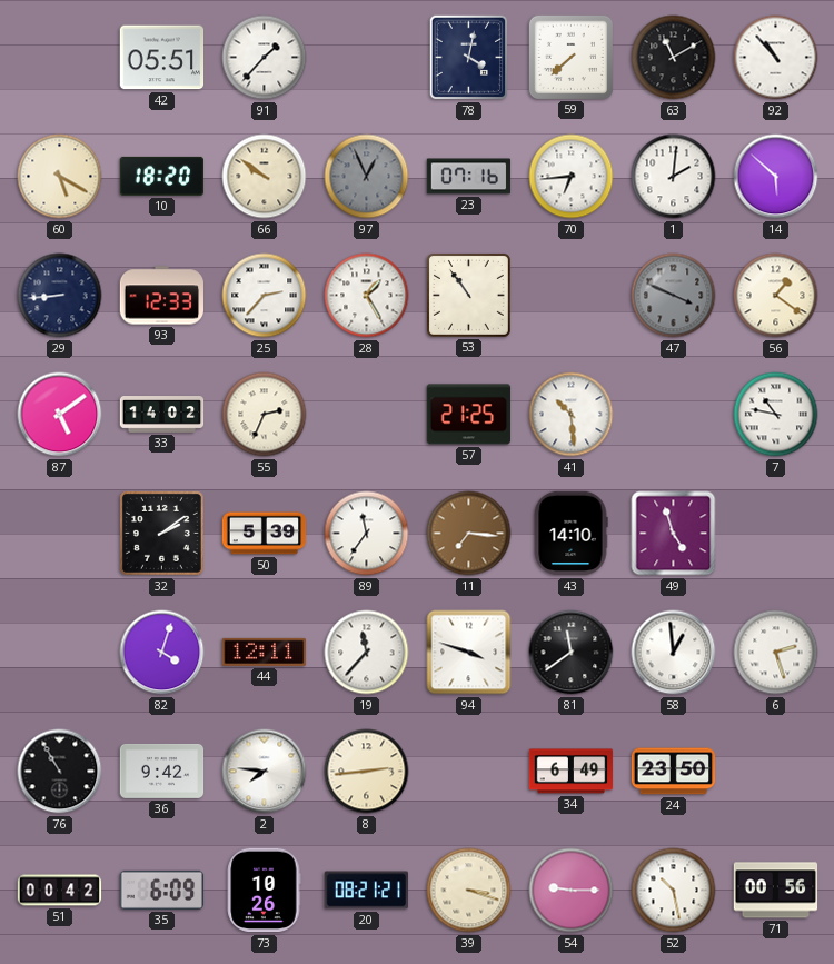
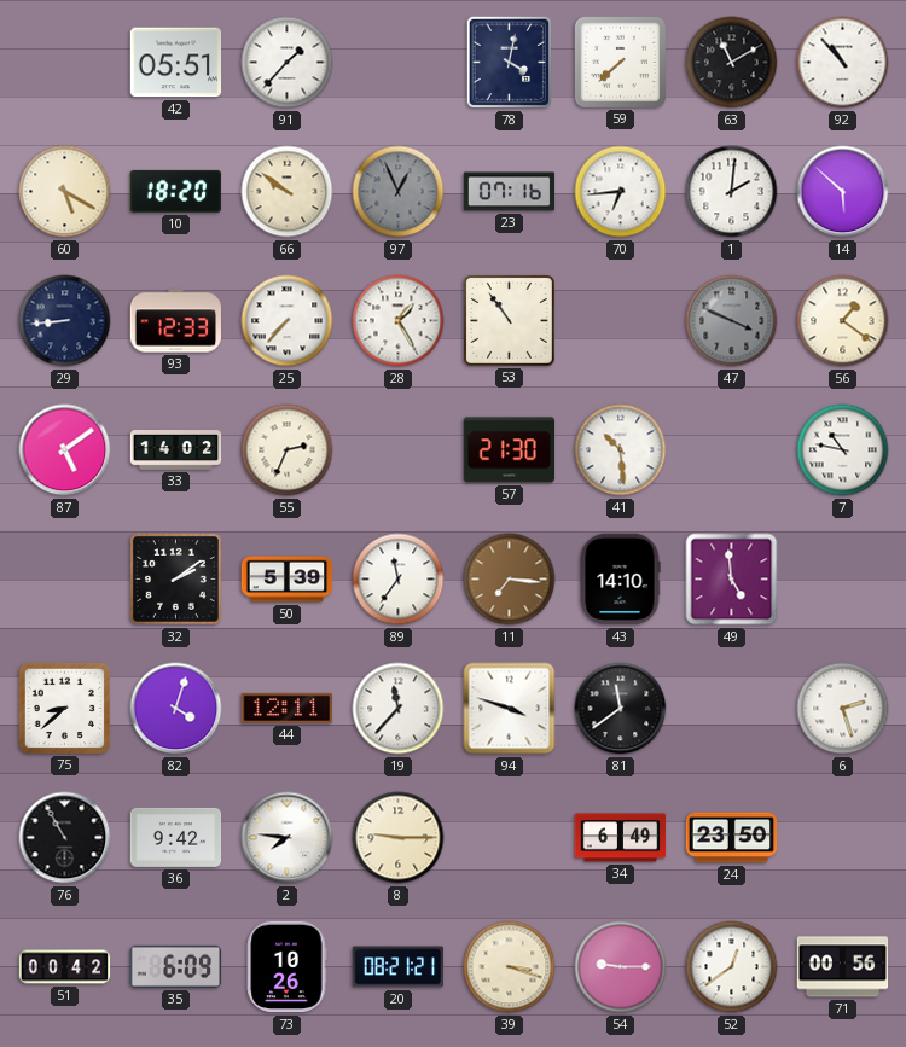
25: 2:37 -> 7:37 (288, 321)
57: 21:25 -> 21:30 (510, 450)
49: 4:57 -> 4:59 (732, 580)
75: none -> 8:38 (64, 708)
58: 12:59 -> none (674, 653)
8: 2:44 -> 9:15 (399, 838)
52: 10:28 -> 12:39 (732, 967)
